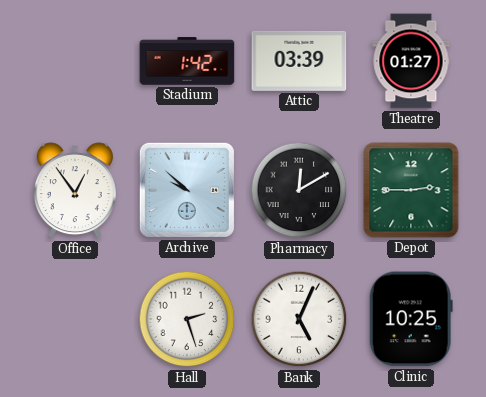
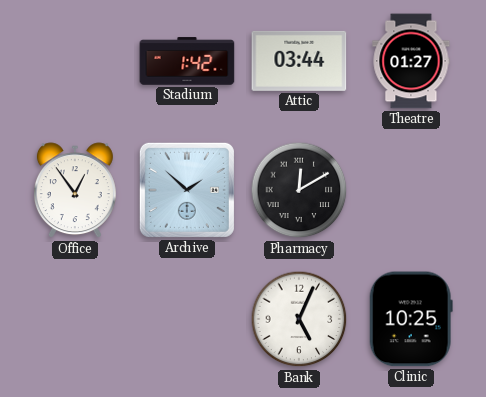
Attic: 03:39 -> 03:44 (299, 61)
Archive: 9:52 -> 1:52 (187, 190)
Depot: 2:45 -> none (411, 190)
Hall: 2:27 -> none (187, 319)
